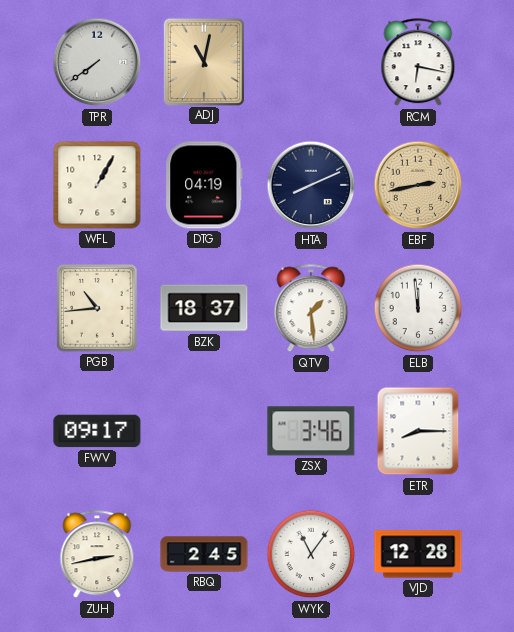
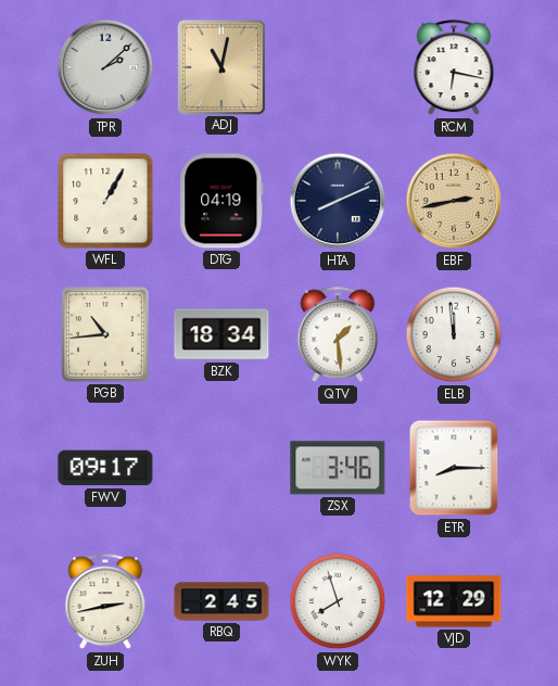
TPR: 7:39 -> 2:08 (105, 67)
BZK: 18:37 -> 18:34 (221, 334)
WYK: 11:06 -> 7:57 (338, 601)
VJD: 12:28 -> 12:29 (454, 601)
